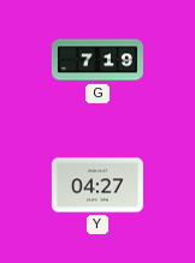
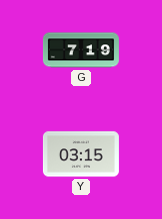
Y: 04:27 -> 03:15 (81, 154)
